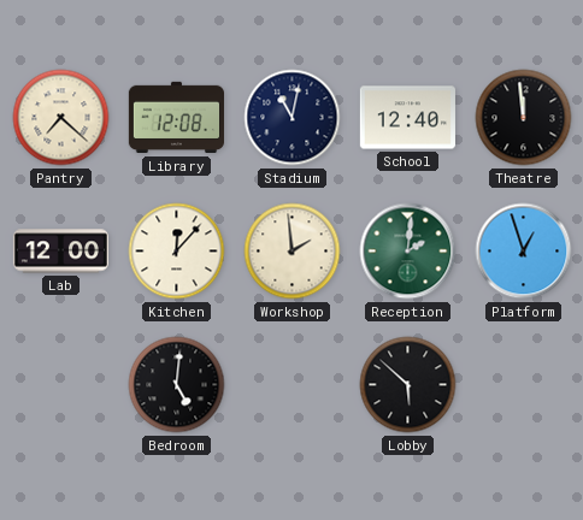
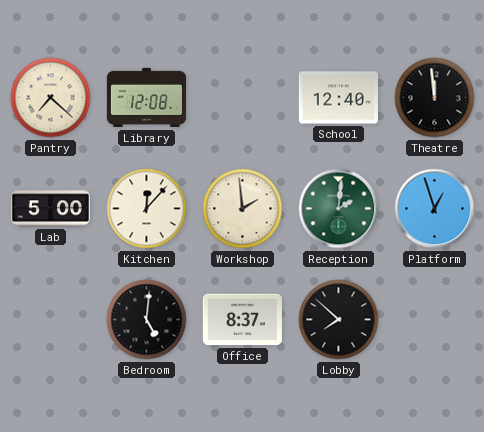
Stadium: 11:02 -> none (293, 118)
Lab: 12:00 -> 5:00 (50, 209)
Office: none -> 8:37 (242, 320)
Lobby: 5:52 -> 7:52 (339, 320)
